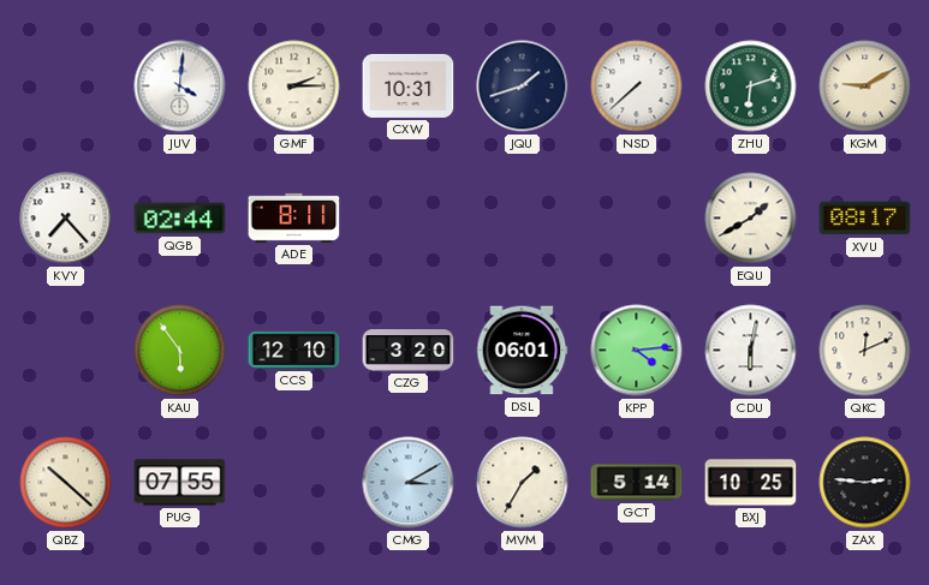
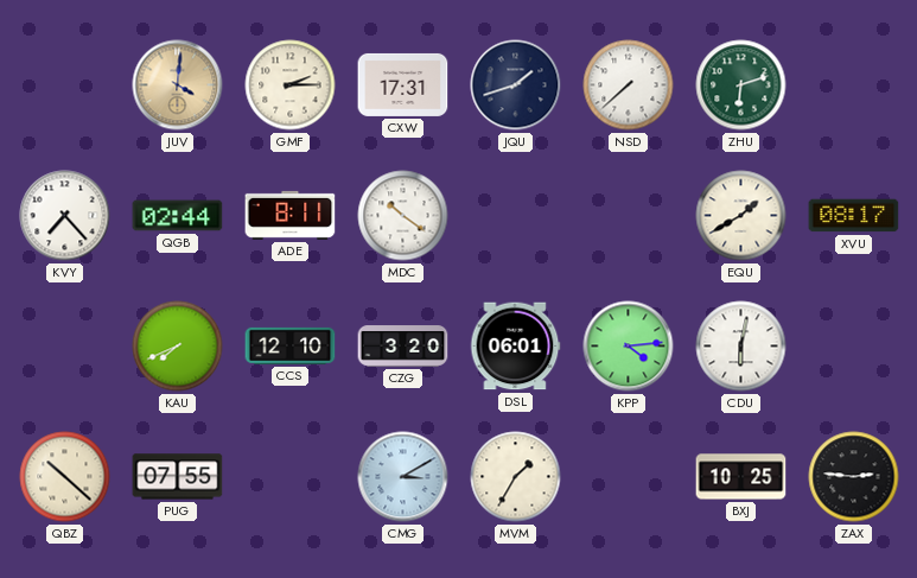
JUV dial: white -> champagne (178, 85)
CXW: 10:31 -> 17:31 (403, 84)
KGM: 9:10 -> none (865, 86)
MDC: none -> 10:21 (403, 216)
KAU: 5:54 -> 7:41 (178, 347)
QKC: 12:11 -> none (865, 351)
GCT: 5:14 -> none (637, 483)
